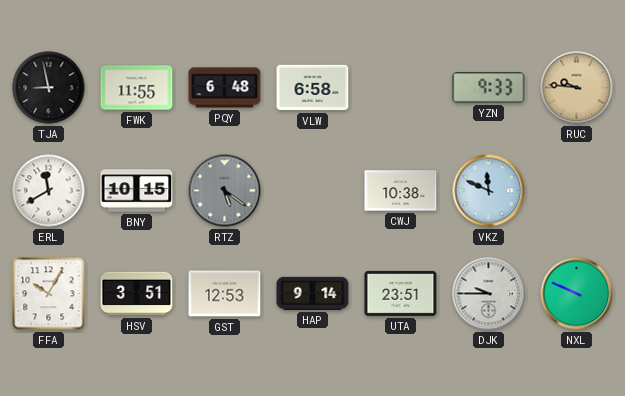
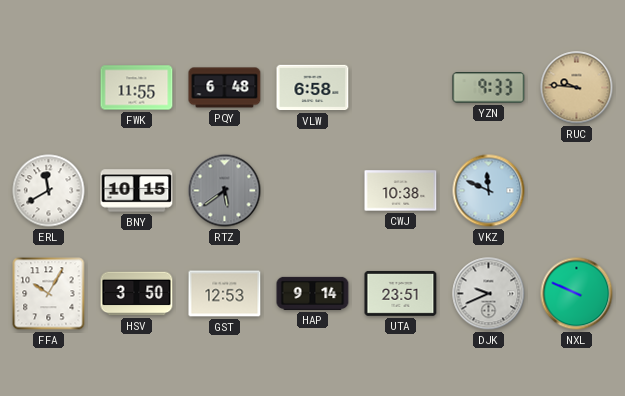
TJA: 8:58 -> none (49, 88)
RTZ: 5:21 -> 5:39 (225, 191)
HSV: 3:51 -> 3:50 (137, 294)
DJK: 9:45 -> 9:41 (489, 294)
